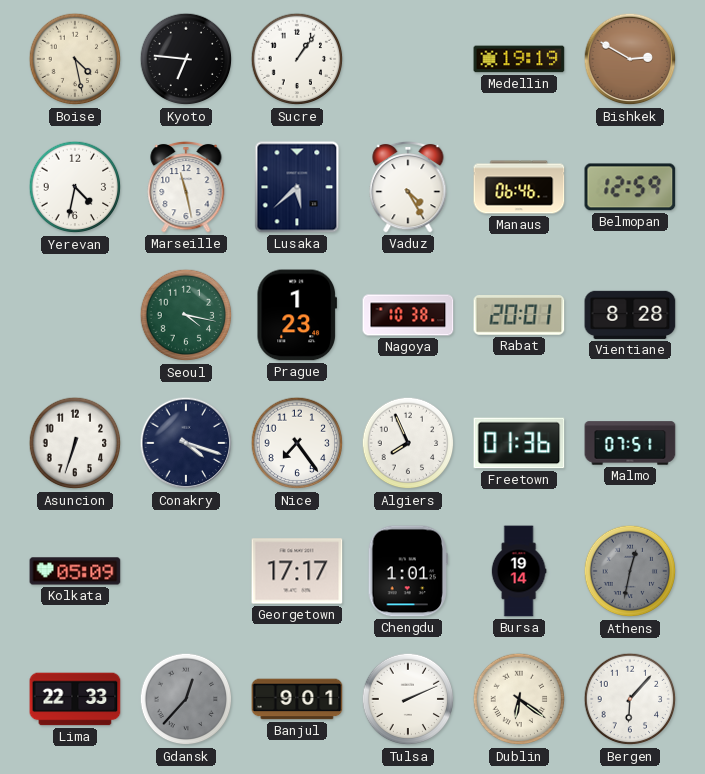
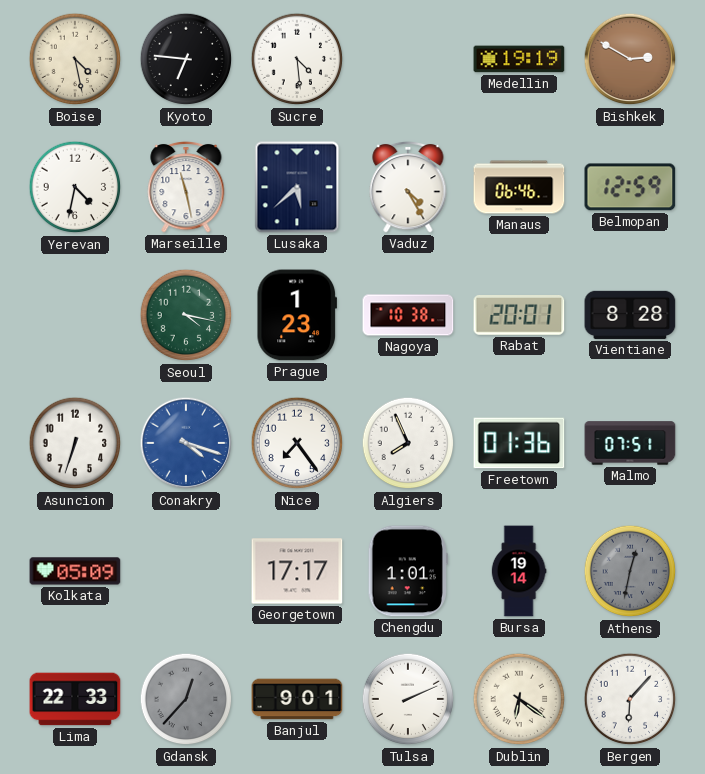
Sucre: 1:06 -> 4:29 (297, 59)
Conakry dial: navy -> blue (186, 443)
